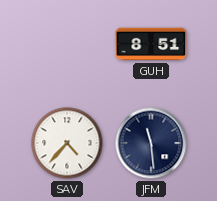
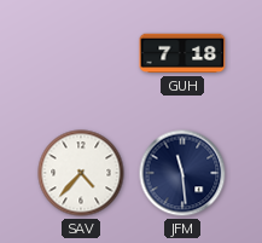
GUH: 8:51 -> 7:18 (182, 53)
